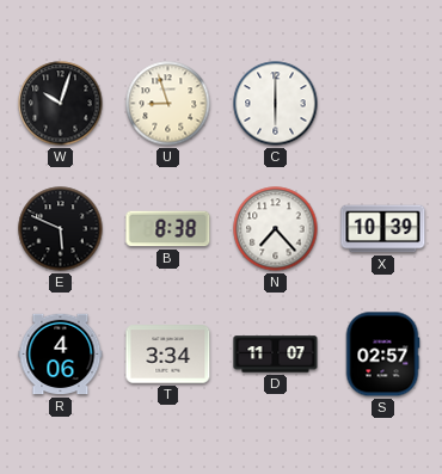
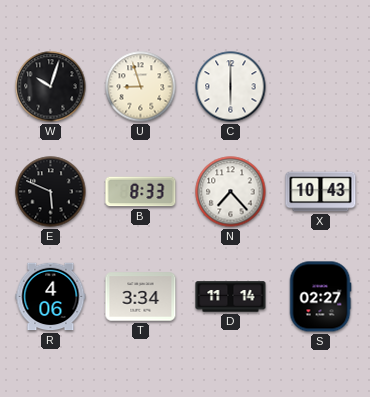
B: 8:38 -> 8:33 (141, 192)
X: 10:39 -> 10:43 (321, 192)
D: 11:07 -> 11:14 (231, 297)
S: 02:57 -> 02:27 (320, 297)
